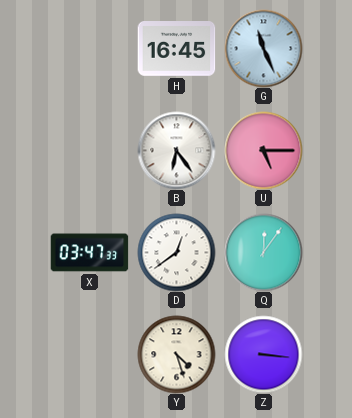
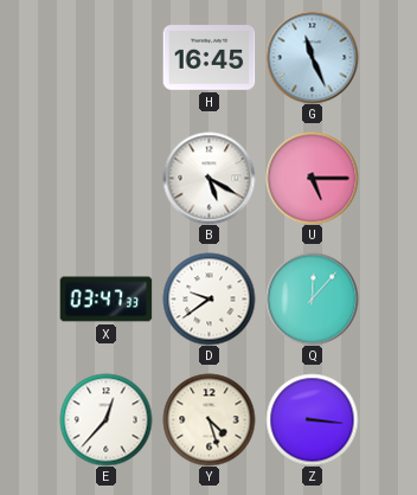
B: 6:24 -> 5:20 (208, 178)
D: 12:39 -> 9:39 (208, 298)
Q: 12:06 -> 12:07 (312, 298)
E: none -> 12:37 (105, 419)
